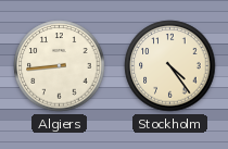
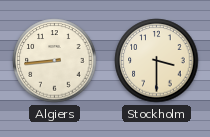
Stockholm: 4:24 -> 3:30 (157, 61)
